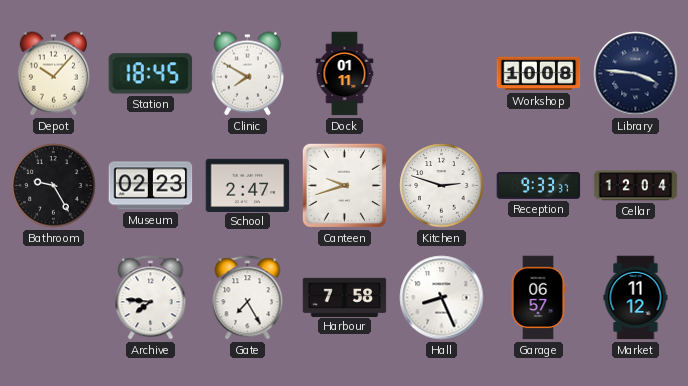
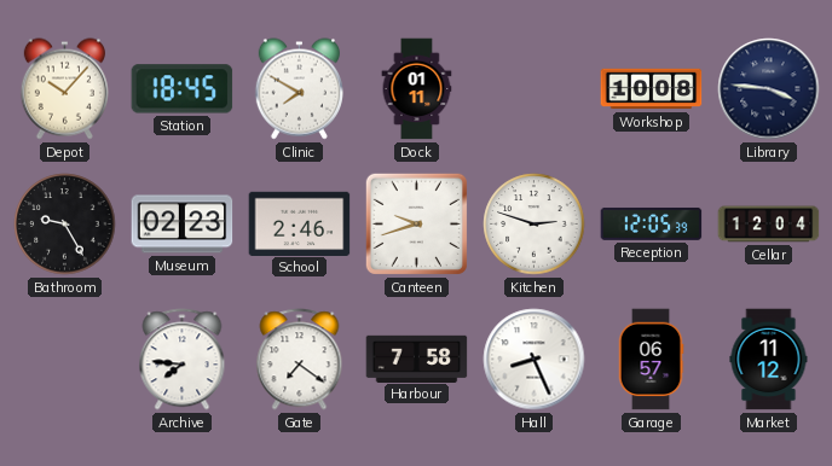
School: 2:47 -> 2:46 (300, 223)
Reception: 9:33 -> 12:05 (652, 223)
Gate: 7:25 -> 7:21 (300, 360)
